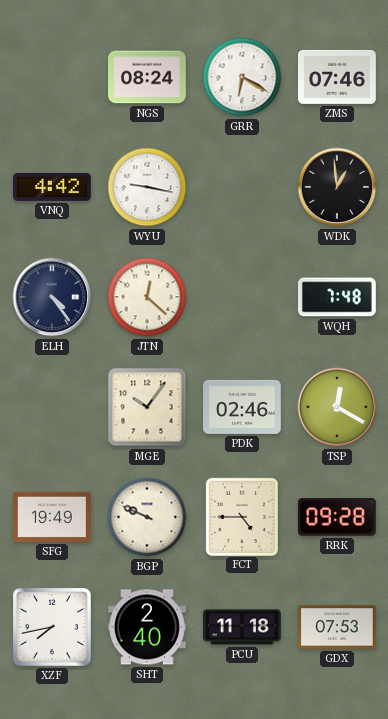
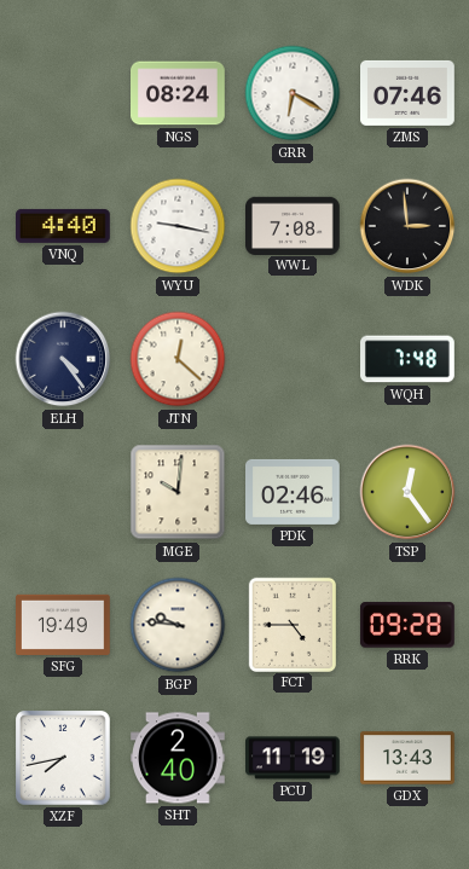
VNQ: 4:42 -> 4:40 (64, 226)
WWL: none -> 7:08 (294, 225)
WDK: 12:59 -> 2:59 (407, 226)
MGE: 10:06 -> 10:01 (178, 492)
TSP: 12:20 -> 12:24 (407, 492)
BGP: 9:49 -> 9:46 (178, 625)
PCU: 11:18 -> 11:19 (294, 758)
GDX: 07:53 -> 13:43 (409, 758)
